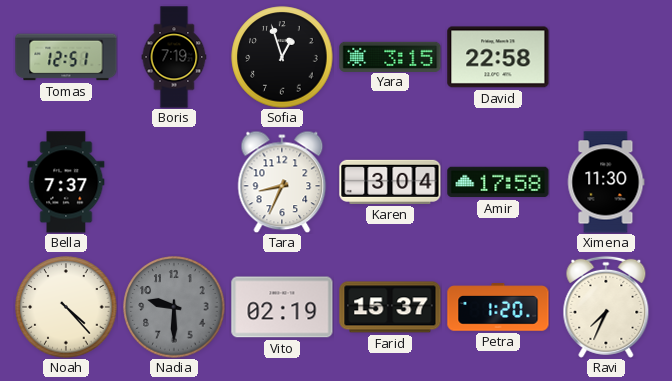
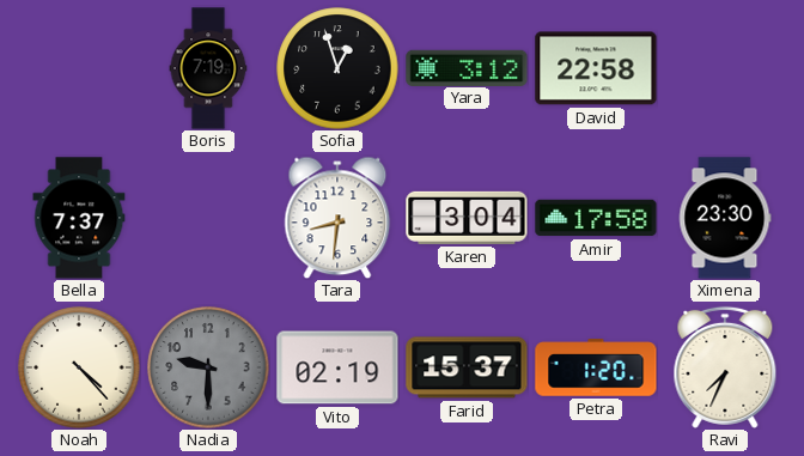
Tomas: 12:51 -> none (66, 57)
Yara: 3:15 -> 3:12 (467, 67)
Tara: 8:34 -> 8:31 (337, 218)
Ximena: 11:30 -> 23:30 (725, 218)
